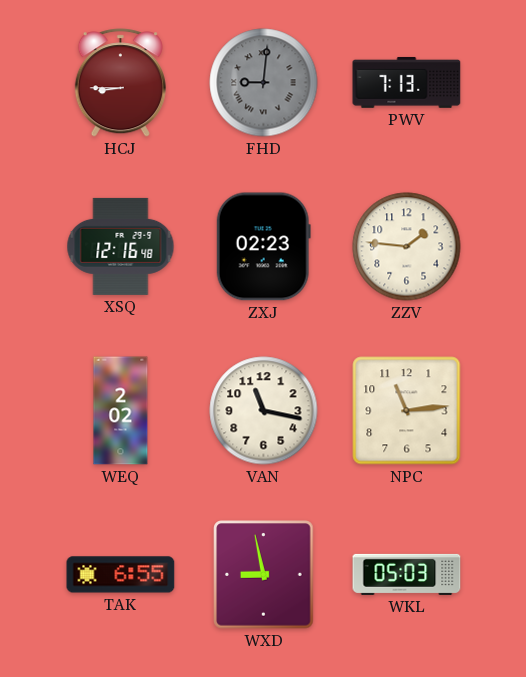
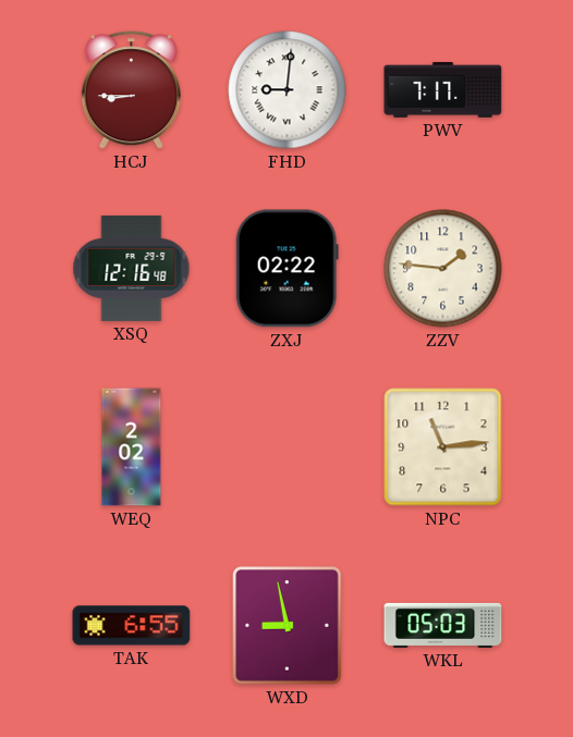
FHD dial: grey -> white (288, 90)
PWV: 7:13 -> 7:17 (443, 89)
ZXJ: 02:23 -> 02:22 (286, 269)
VAN: 11:17 -> none (264, 411)
